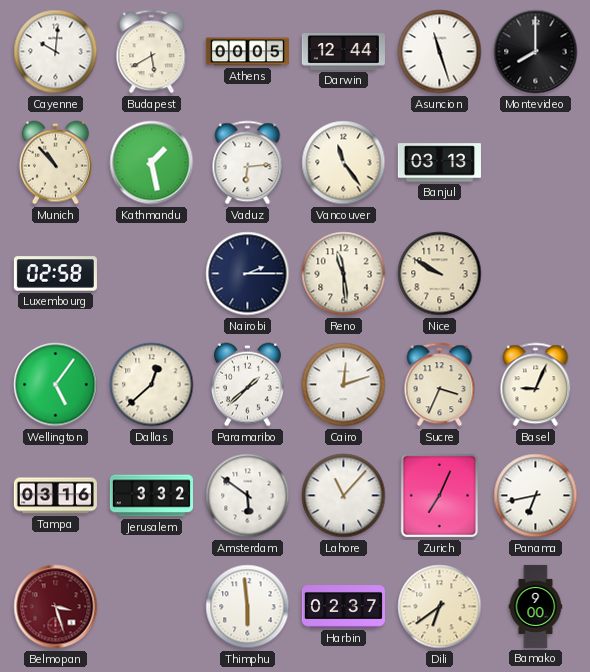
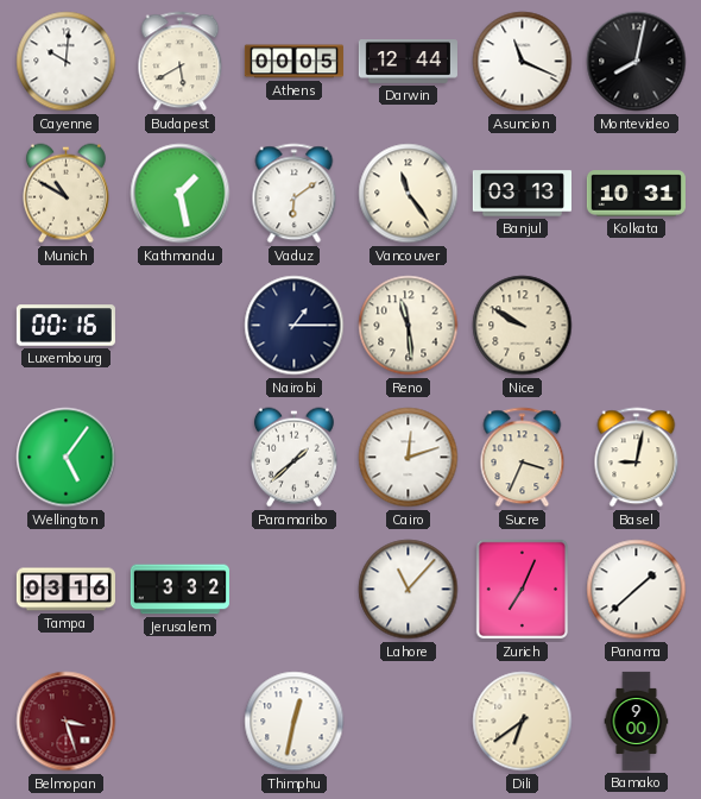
Asuncion: 11:27 -> 11:19 (523, 62)
Montevideo: 8:00 -> 8:02 (637, 62)
Munich: 10:53 -> 10:50 (65, 194)
Vaduz: 6:14 -> 6:09 (295, 194)
Kolkata: none -> 10:31 (636, 194)
Luxembourg: 02:58 -> 00:16 (65, 326)
Nairobi: 2:15 -> 1:15 (295, 326)
Dallas: 12:38 -> none (152, 385)
Basel: 9:04 -> 9:02 (637, 458)
Amsterdam: 5:51 -> none (248, 496)
Panama: 6:43 -> 1:38 (637, 590)
Thimphu: 5:59 -> 12:32 (295, 722)
Harbin: 02:37 -> none (343, 607)
